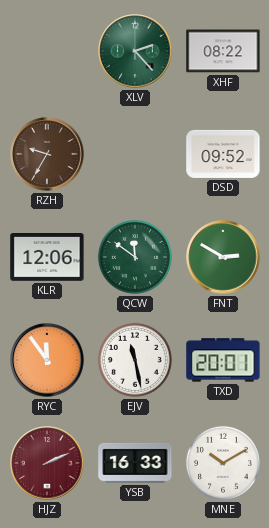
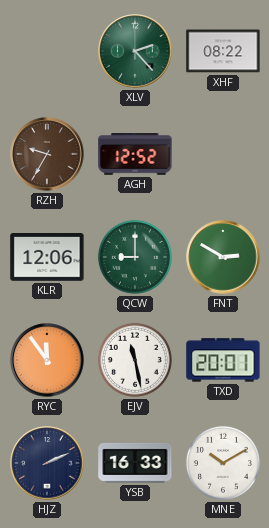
AGH: none -> 12:52 (135, 155)
DSD: 09:52 -> none (223, 154)
QCW: 11:51 -> 9:00 (135, 257)
HJZ dial: burgundy -> navy (47, 463)
